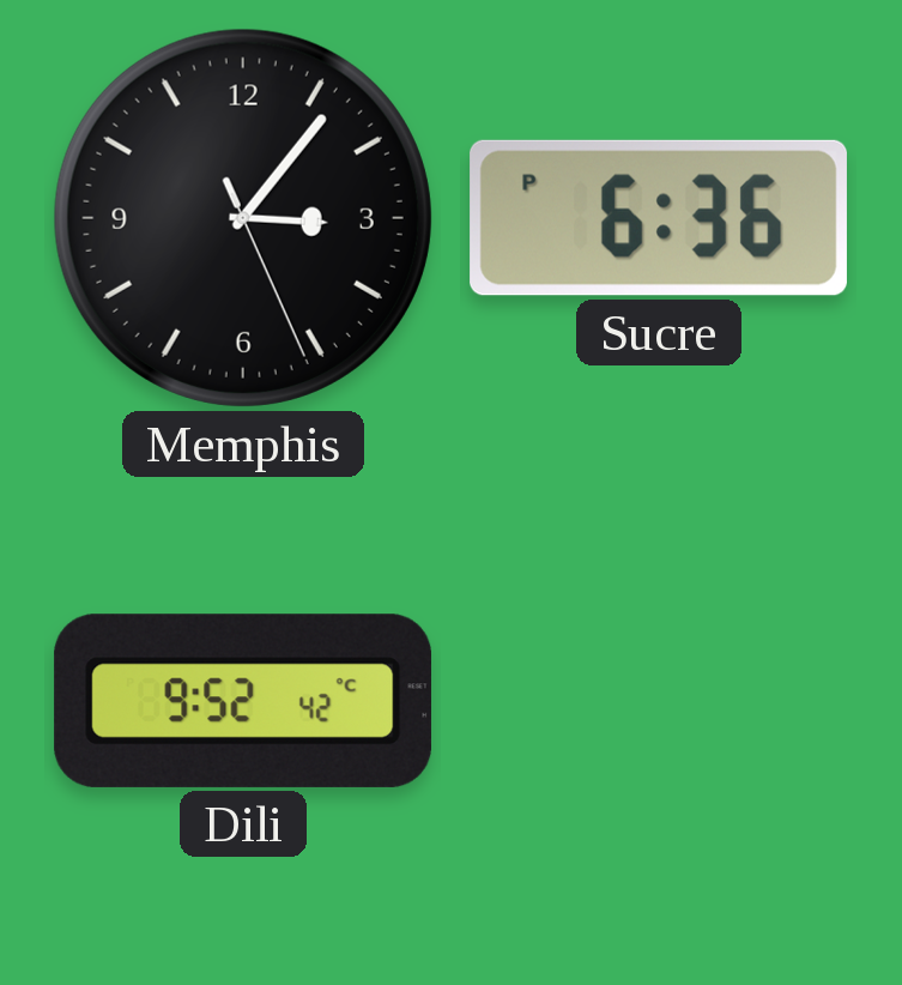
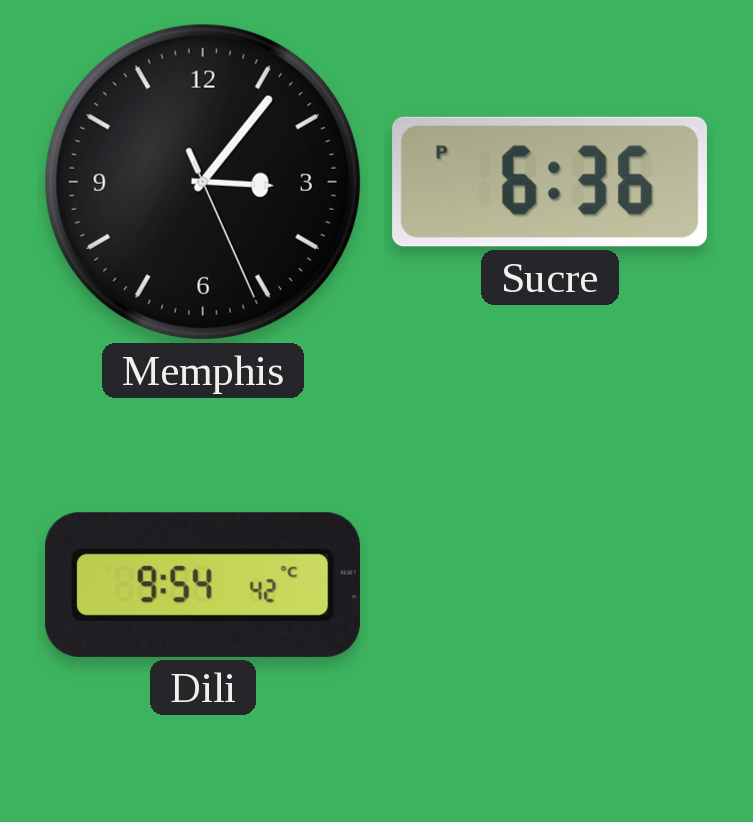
Dili: 9:52 -> 9:54 (203, 585)
